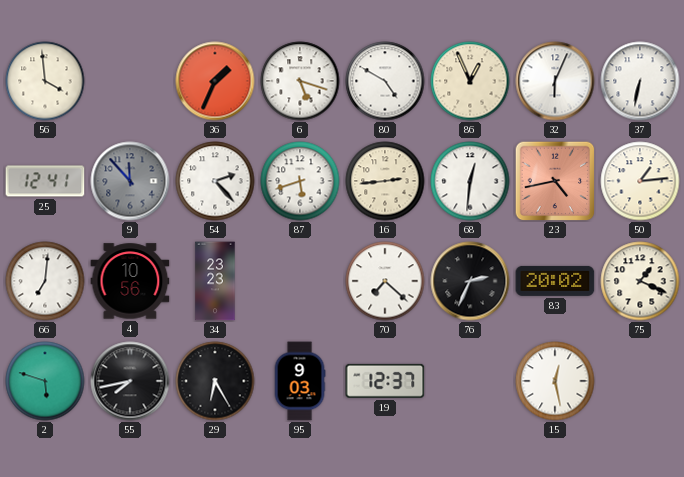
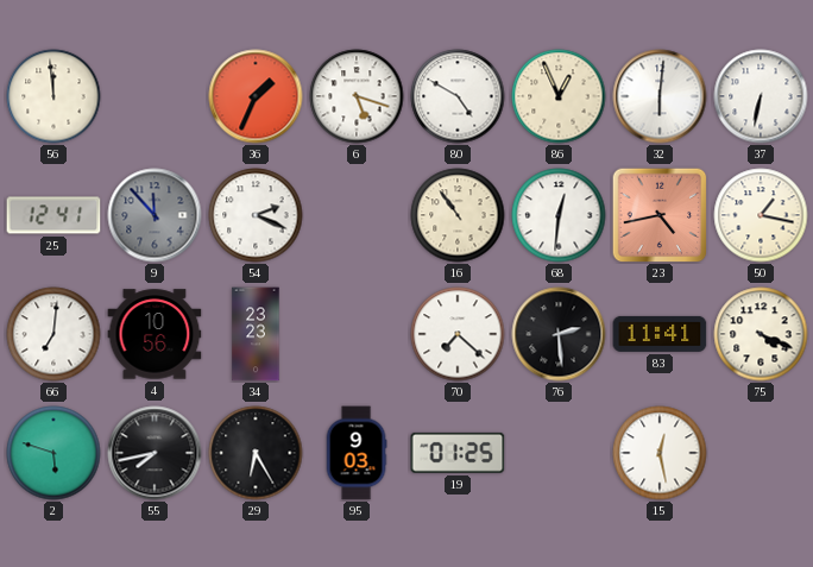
56: 3:59 -> 11:59 (53, 96)
32: 6:04 -> 6:01 (660, 96)
54: 2:23 -> 2:19 (256, 215)
87: 5:42 -> none (300, 181)
16: 2:44 -> 10:54 (458, 215)
50: 1:14 -> 1:17 (761, 215)
76: 2:34 -> 2:29 (559, 334)
83: 20:02 -> 11:41 (660, 334)
75: 1:19 -> 4:19 (761, 334)
19: 12:37 -> 01:25 (458, 453)
